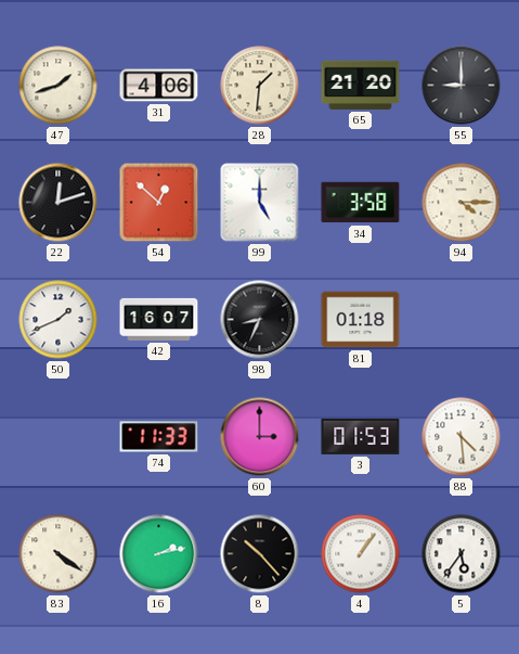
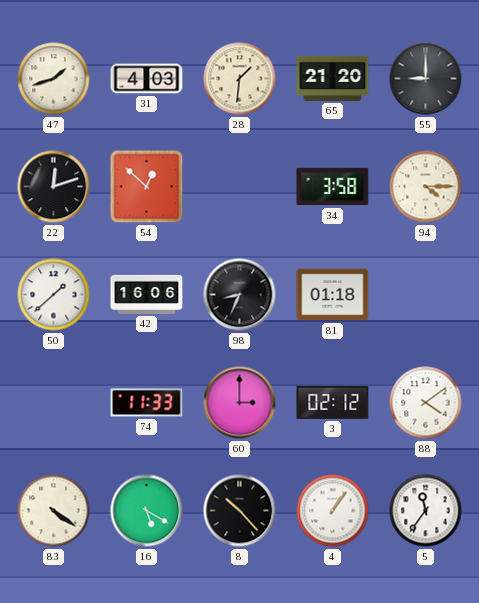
31: 4:06 -> 4:03 (147, 79)
99: 5:00 -> none (260, 203)
50: 1:41 -> 1:38 (54, 295)
42: 16:07 -> 16:06 (147, 294)
3: 01:53 -> 02:12 (333, 402)
88: 4:29 -> 4:09 (426, 403)
16: 2:13 -> 5:20 (147, 511)
5: 5:36 -> 11:36 (426, 511)
